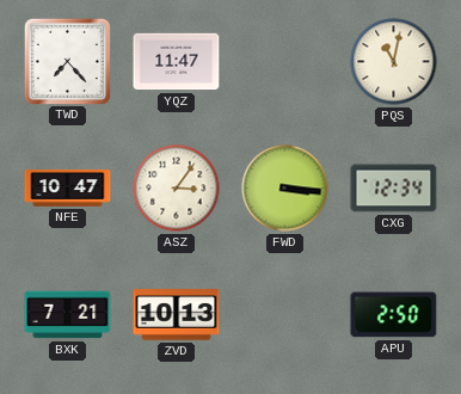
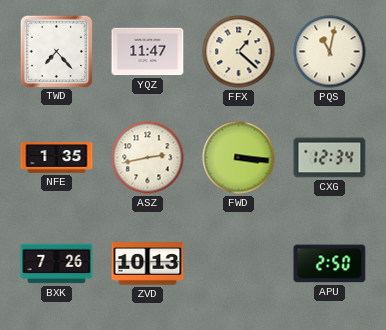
FFX: none -> 1:22 (239, 52)
NFE: 10:47 -> 1:35 (57, 158)
ASZ: 3:06 -> 2:43 (148, 158)
BXK: 7:21 -> 7:26 (57, 264)
